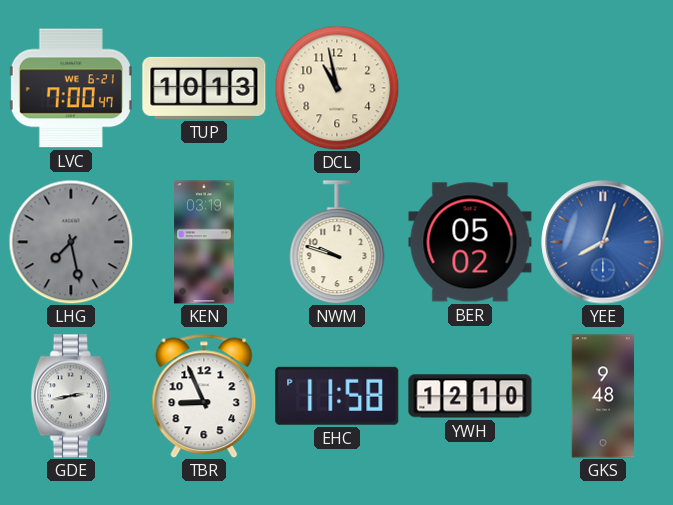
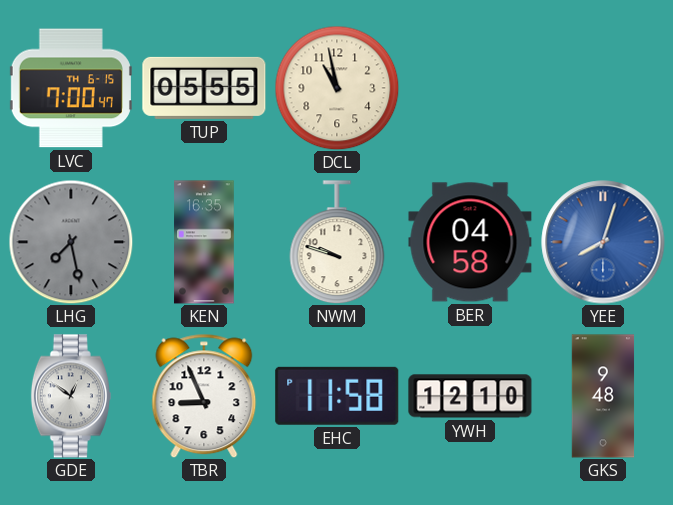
LVC date: WE 6-21 -> TH 6-15 (71, 88)
TUP: 10:13 -> 05:55 (204, 88)
KEN: 03:19 -> 16:35 (204, 242)
BER: 05:02 -> 04:58 (470, 242)
GDE: 2:43 -> 12:51 (71, 396)
